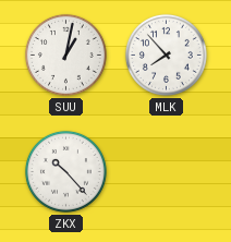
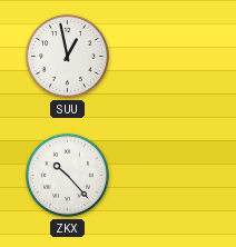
SUU: 1:02 -> 12:58 (67, 56)
MLK: 7:53 -> none (166, 55)
